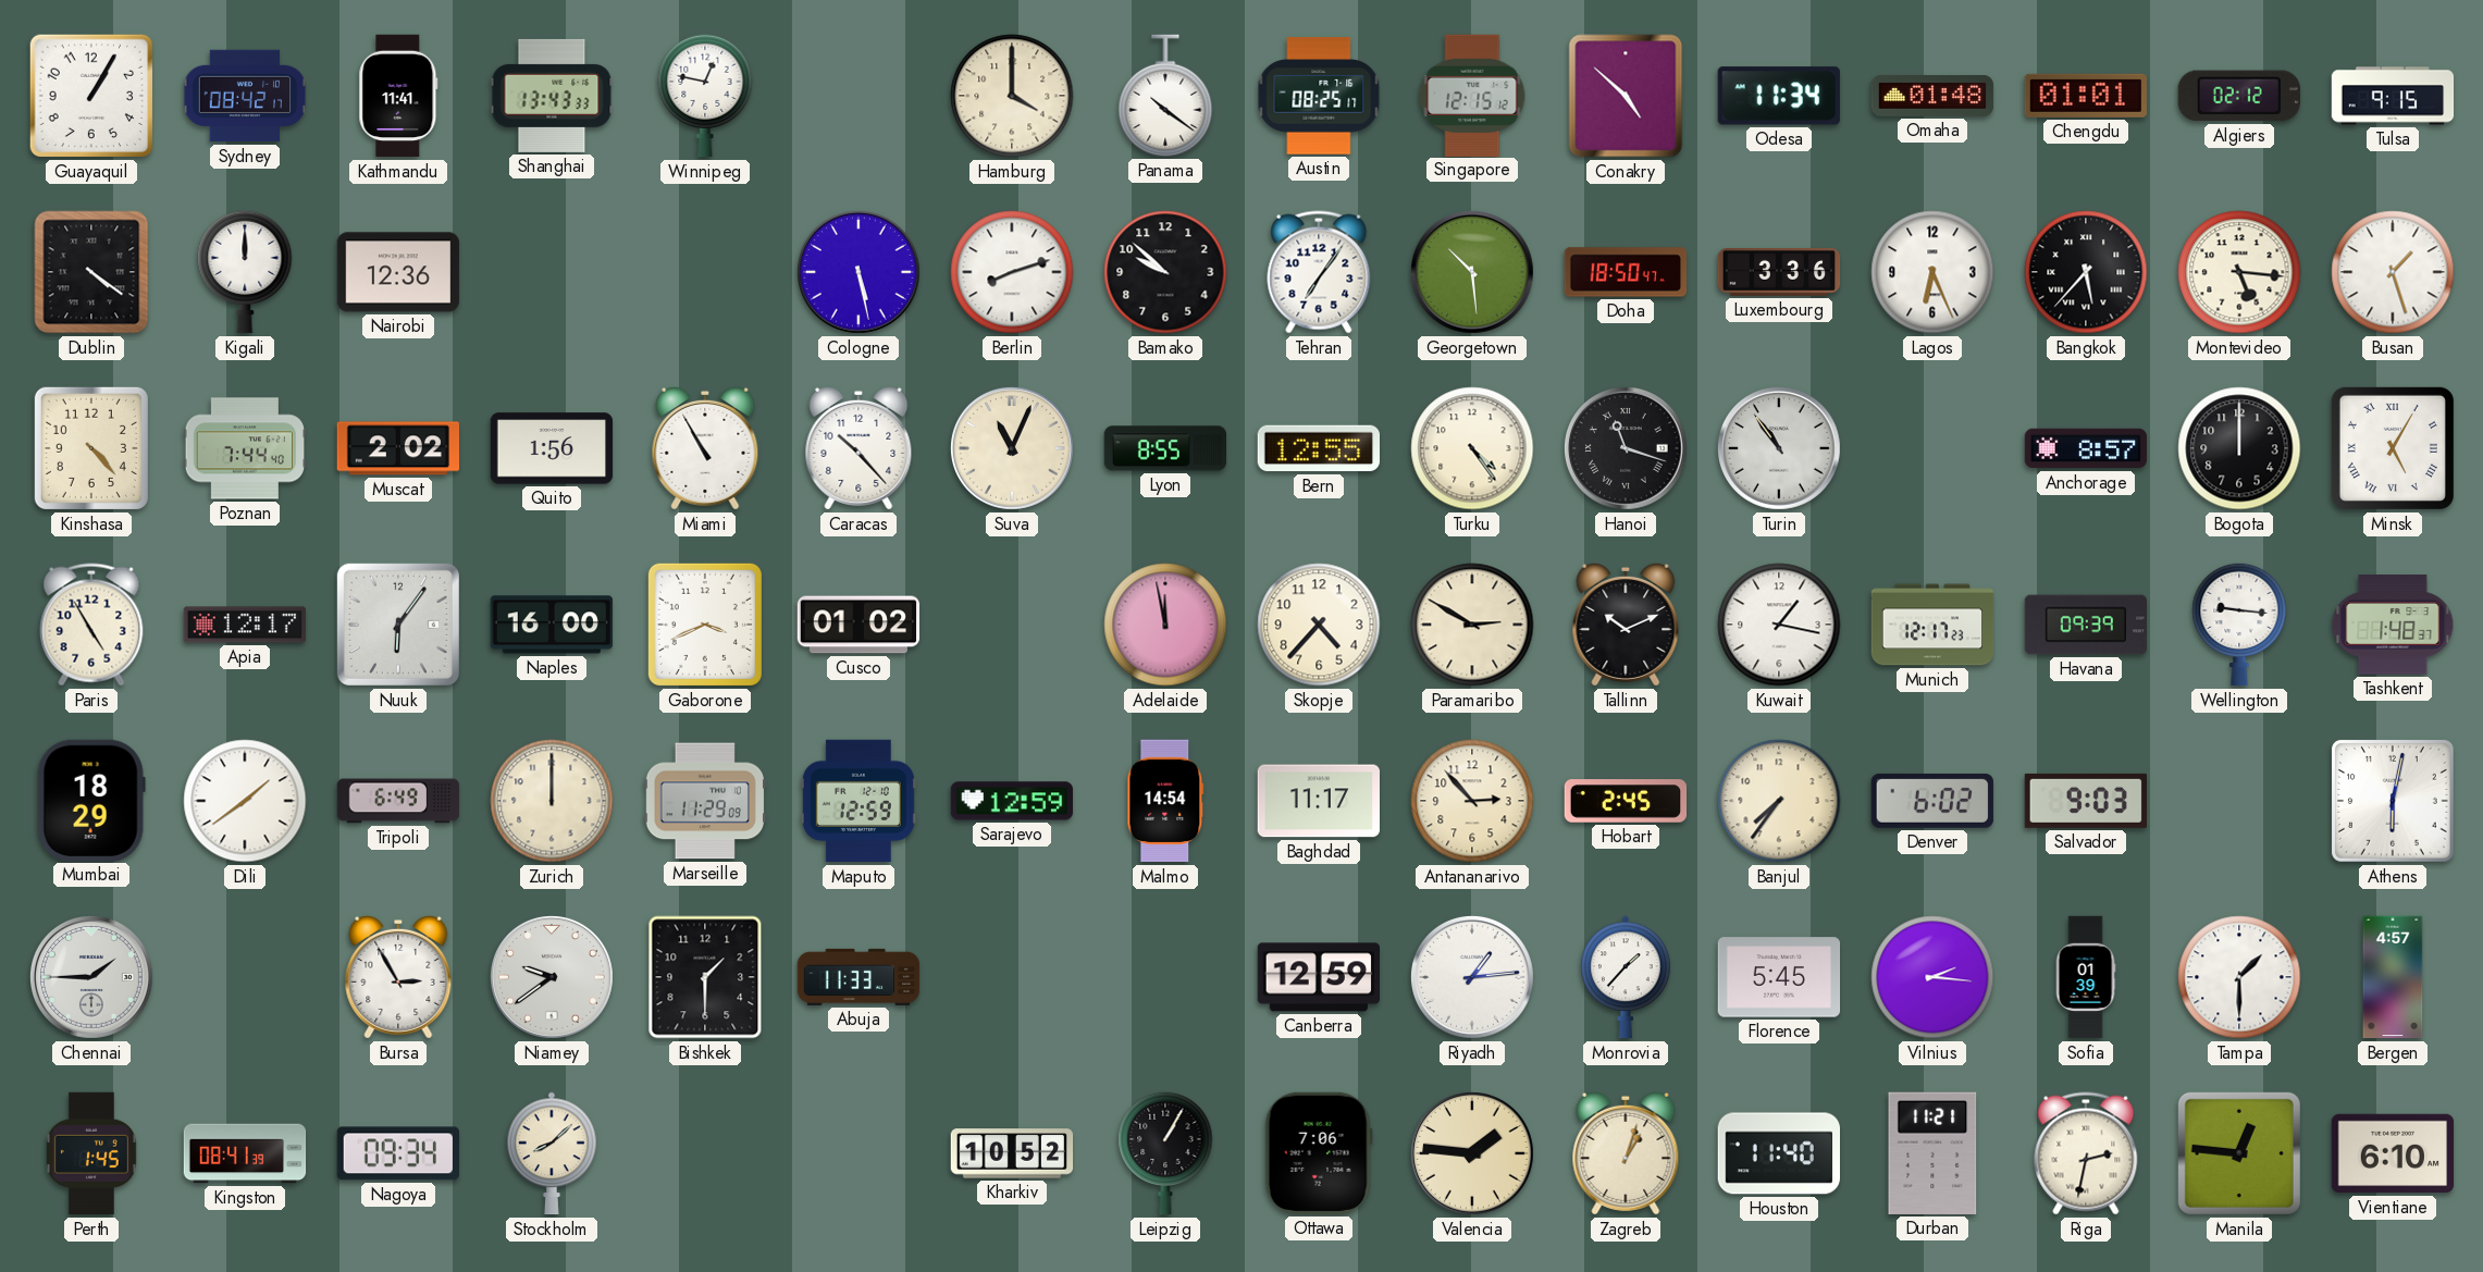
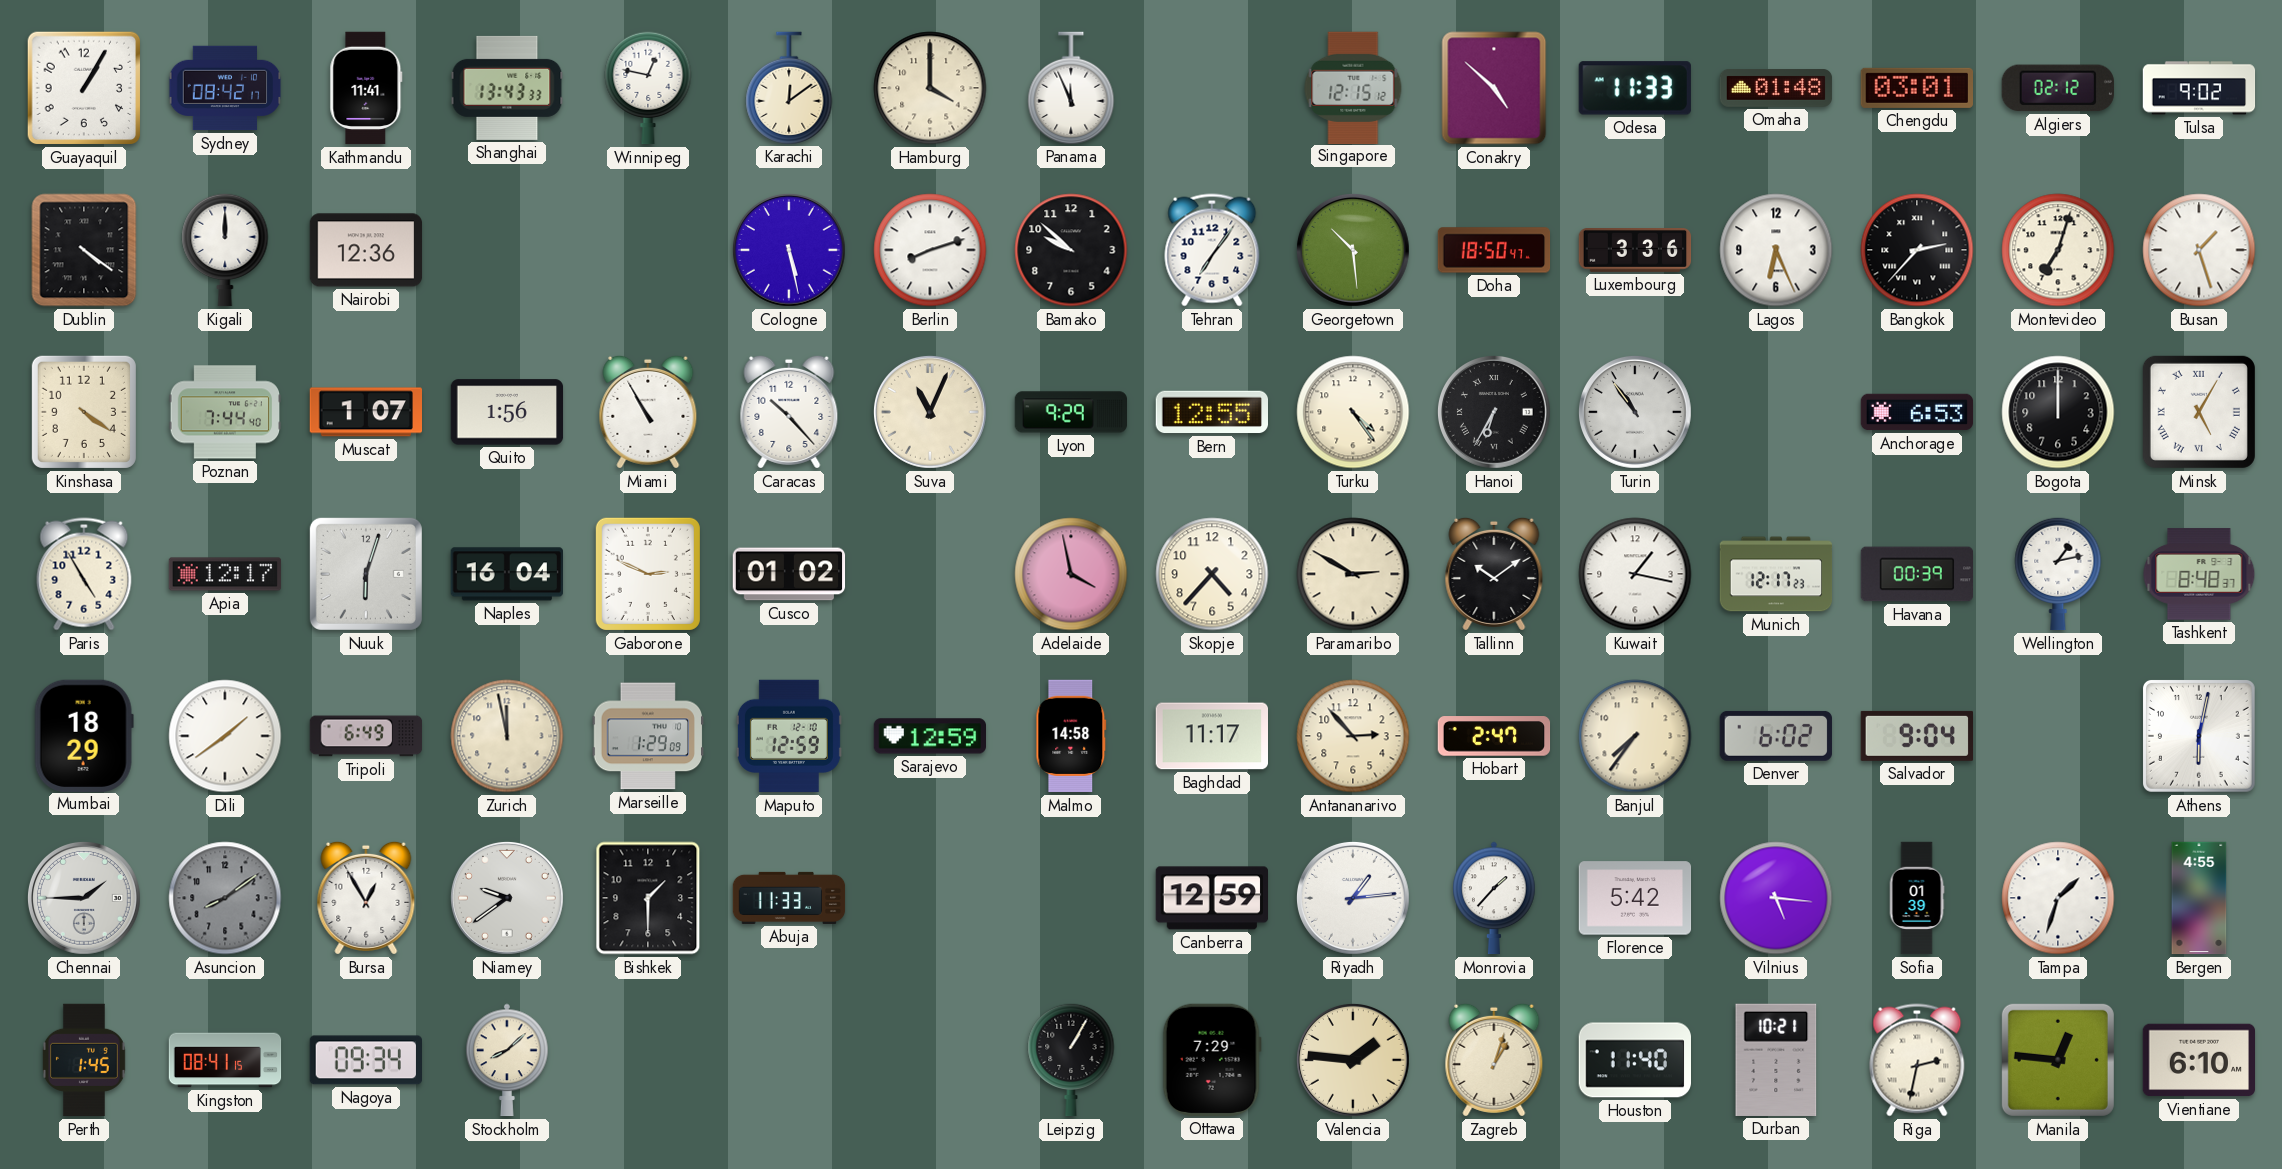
Karachi: none -> 12:09 (789, 88)
Panama: 10:21 -> 11:56 (1071, 88)
Austin: 08:25 -> none (1319, 96)
Odesa: 11:34 -> 11:33 (1635, 88)
Chengdu: 01:01 -> 03:01 (1916, 88)
Tulsa: 9:15 -> 9:02 (2199, 88)
Bangkok: 5:37 -> 2:37 (1917, 250)
Montevideo: 5:16 -> 7:03 (2058, 250)
Kinshasa: 4:23 -> 4:21 (84, 412)
Muscat: 2:02 -> 1:07 (365, 412)
Lyon: 8:55 -> 9:29 (1070, 412)
Hanoi: 11:18 -> 6:35 (1494, 412)
Anchorage: 8:57 -> 6:53 (1917, 412)
Nuuk: 6:06 -> 6:03 (366, 574)
Naples: 16:00 -> 16:04 (506, 574)
Gaborone: 3:41 -> 2:49 (648, 574)
Adelaide: 11:58 -> 3:58 (1071, 574)
Tallinn: 10:11 -> 10:09 (1494, 574)
Havana: 09:39 -> 00:39 (1917, 574)
Wellington: 9:16 -> 1:13 (2058, 574)
Tashkent: 1:48 -> 8:48 (2199, 574)
Zurich: 12:00 -> 11:58 (507, 736)
Marseille: 11:29 -> 1:29 (647, 736)
Malmo: 14:54 -> 14:58 (1071, 736)
Hobart: 2:45 -> 2:47 (1494, 736)
Salvador: 9:03 -> 9:04 (1916, 736)
Asuncion: none -> 8:09 (225, 898)
Bursa: 2:55 -> 12:55 (366, 898)
Florence: 5:45 -> 5:42 (1635, 898)
Vilnius: 2:16 -> 5:16 (1776, 898)
Tampa: 1:30 -> 1:33 (2058, 898)
Bergen: 4:57 -> 4:55 (2199, 898)
Kingston: 08:41:39 -> 08:41:15 (225, 1060)
Kharkiv: 10:52 -> none (1012, 1153)
Ottawa: 7:06 -> 7:29 (1212, 1060)
Durban: 11:21 -> 10:21 (1776, 1060)
